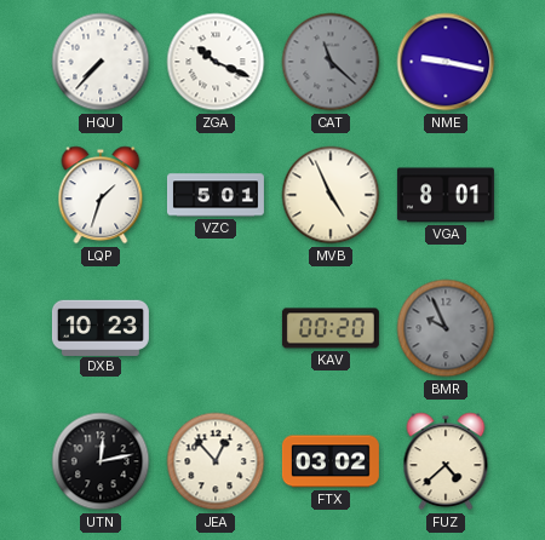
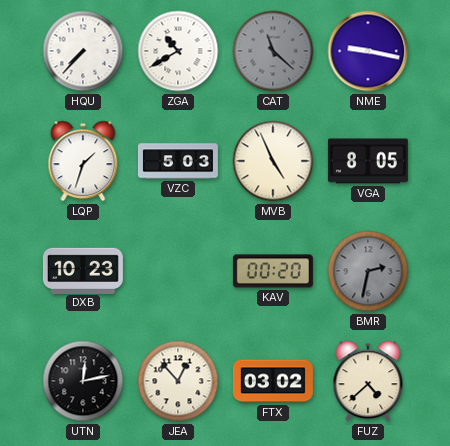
ZGA: 10:19 -> 10:40 (178, 51)
VZC: 5:01 -> 5:03 (178, 161)
VGA: 8:01 -> 8:05 (368, 161)
BMR: 9:56 -> 2:32 (368, 271)
